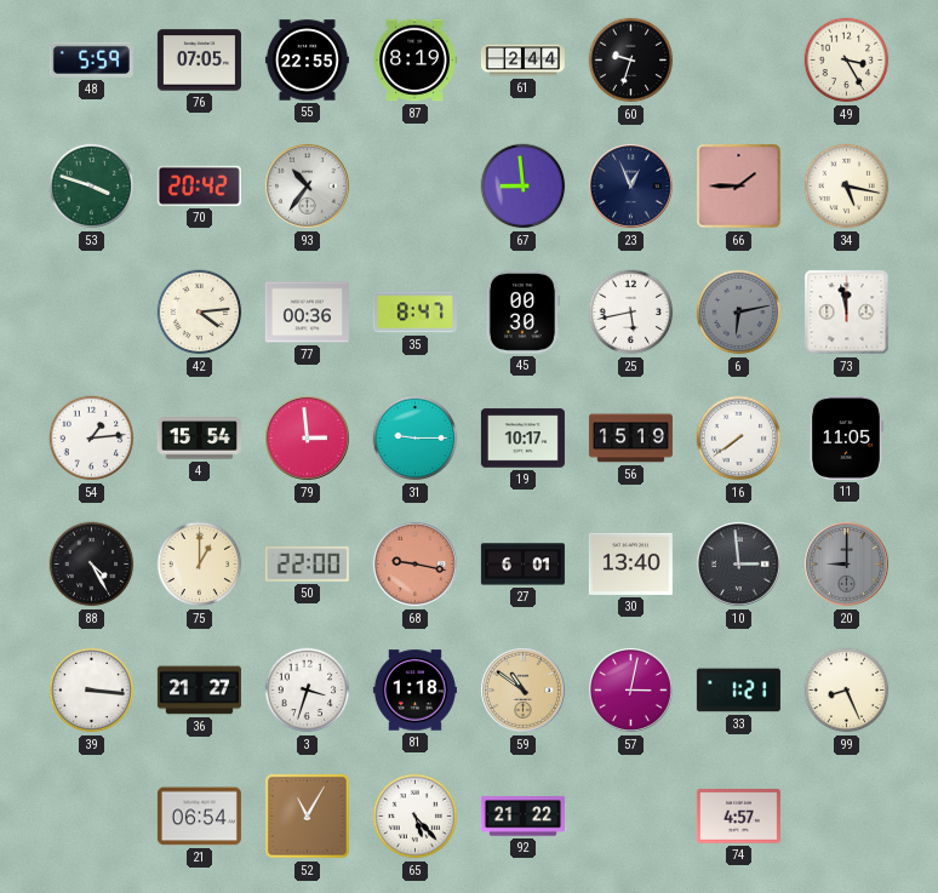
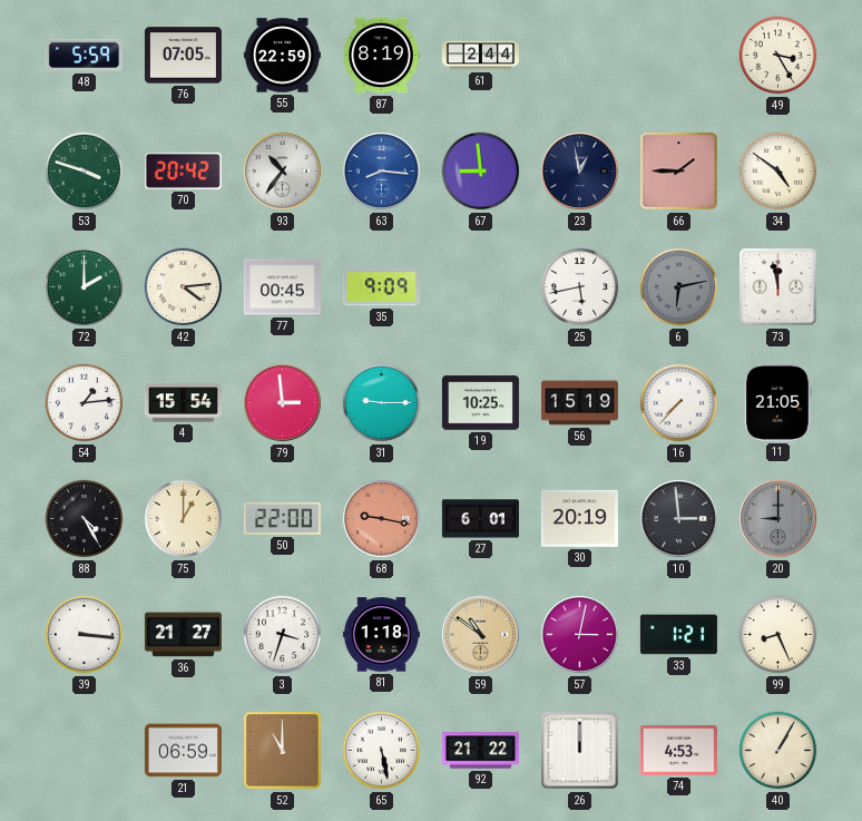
55: 22:55 -> 22:59 (282, 56)
60: 9:33 -> none (631, 61)
63: none -> 8:16 (382, 172)
23: 12:56 -> 12:58 (580, 172)
34: 5:17 -> 4:51 (778, 172)
72: none -> 2:00 (85, 287)
77: 00:36 -> 00:45 (282, 287)
35: 8:47 -> 9:09 (381, 287)
45: 00:30 -> none (521, 311)
19: 10:17 -> 10:25 (480, 403)
16: 7:39 -> 7:37 (679, 403)
11: 11:05 -> 21:05 (777, 402)
30: 13:40 -> 20:19 (579, 518)
21: 06:54 -> 06:59 (183, 751)
52: 11:05 -> 11:00 (283, 751)
65: 5:23 -> 5:28 (382, 751)
26: none -> 12:00 (580, 751)
74: 4:57 -> 4:53 (678, 751)
40: none -> 1:05 (778, 751)
